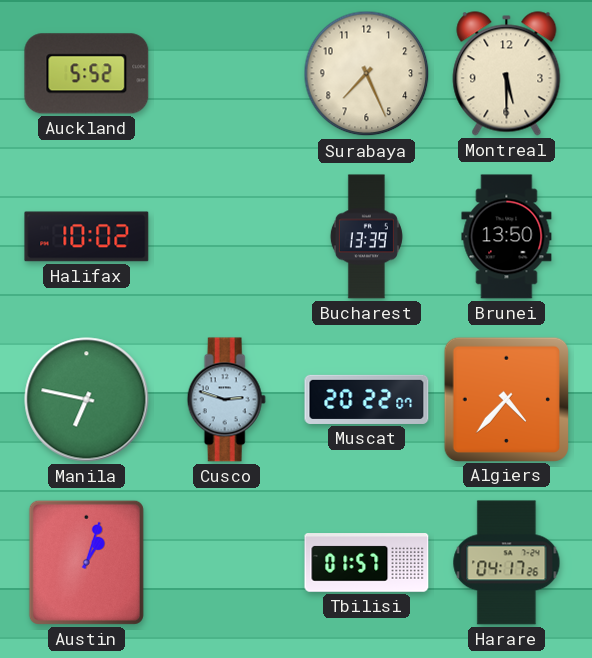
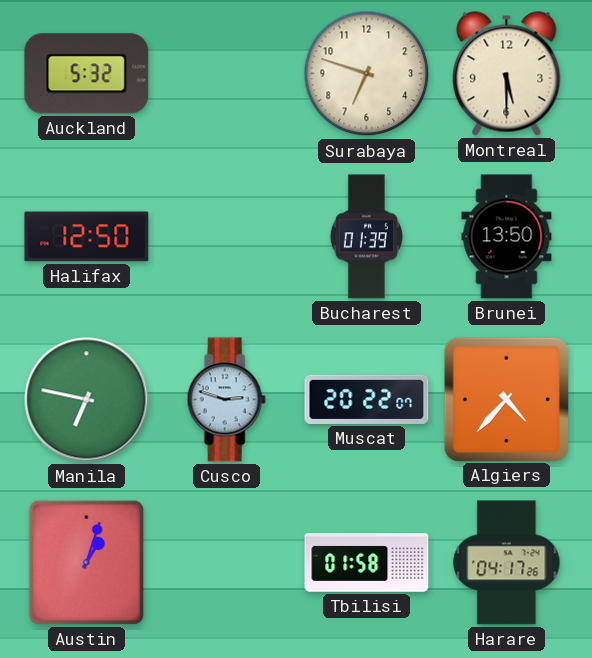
Auckland: 5:52 -> 5:32 (87, 74)
Surabaya: 7:26 -> 6:48 (367, 74)
Halifax: 10:02 -> 12:50 (87, 237)
Bucharest: 13:39 -> 01:39 (366, 237)
Tbilisi: 01:57 -> 01:58 (367, 563)
